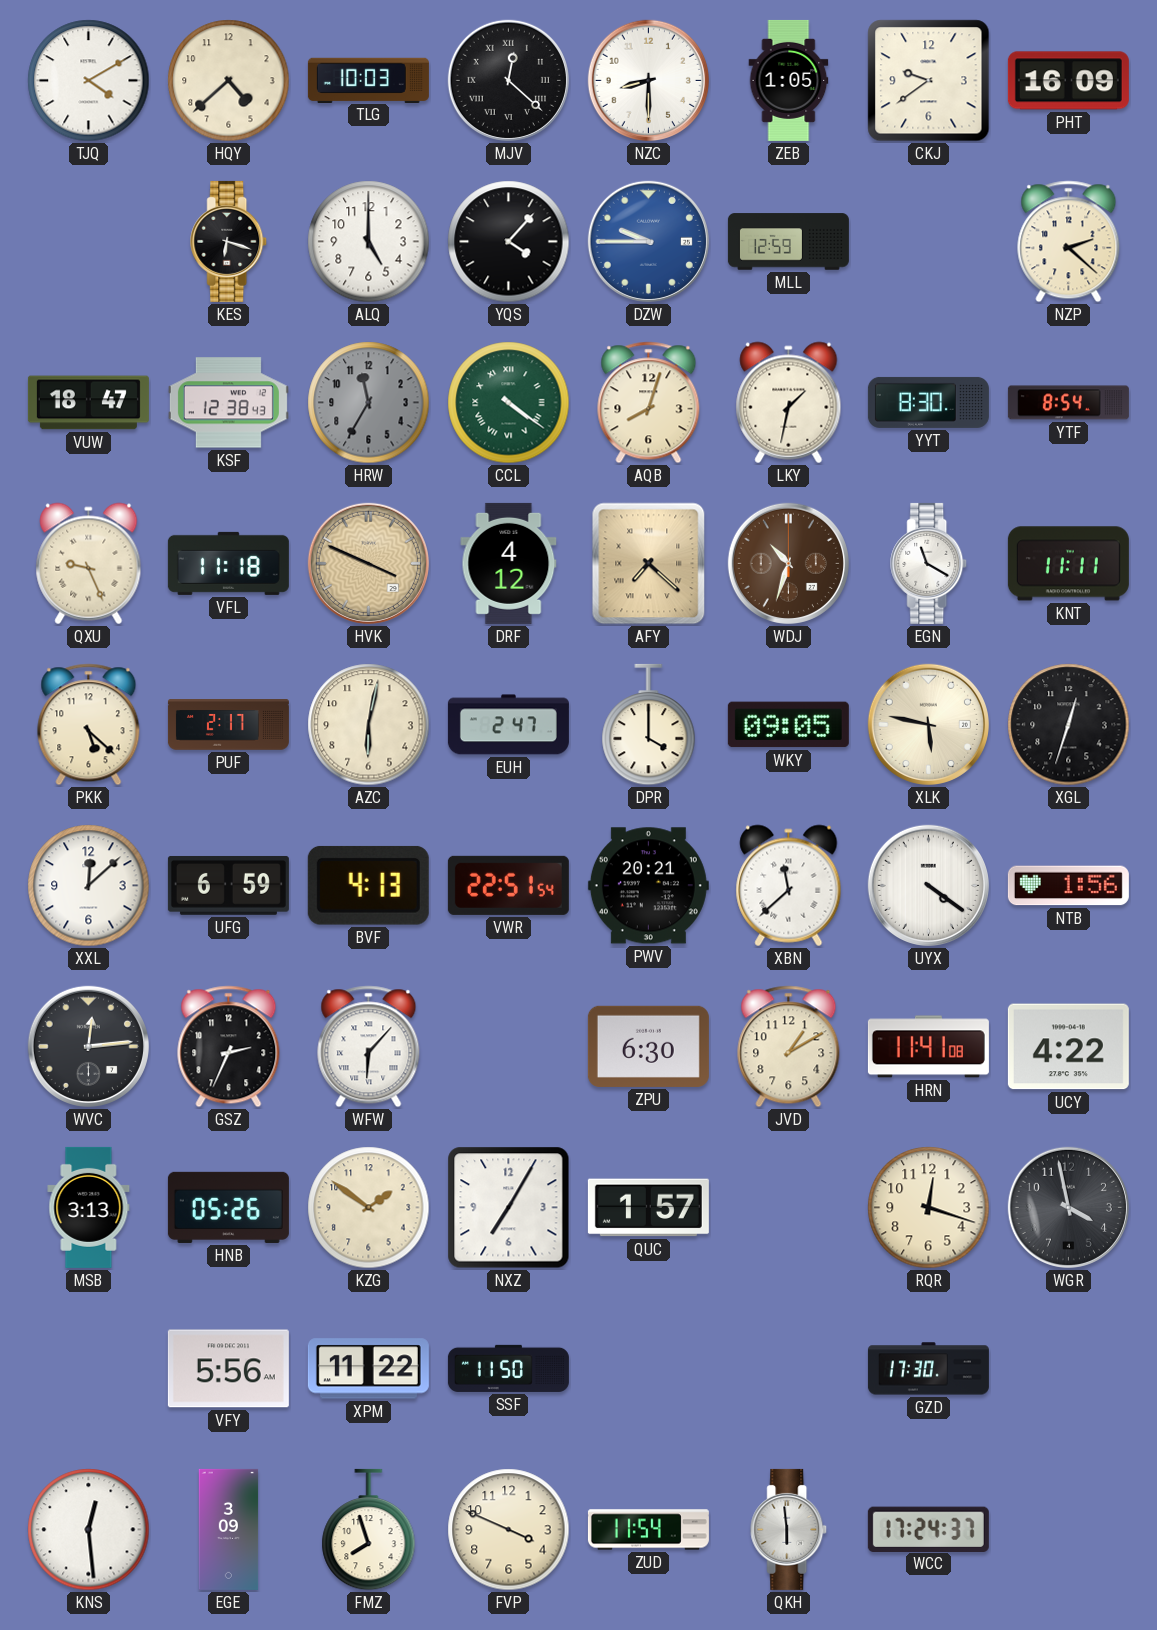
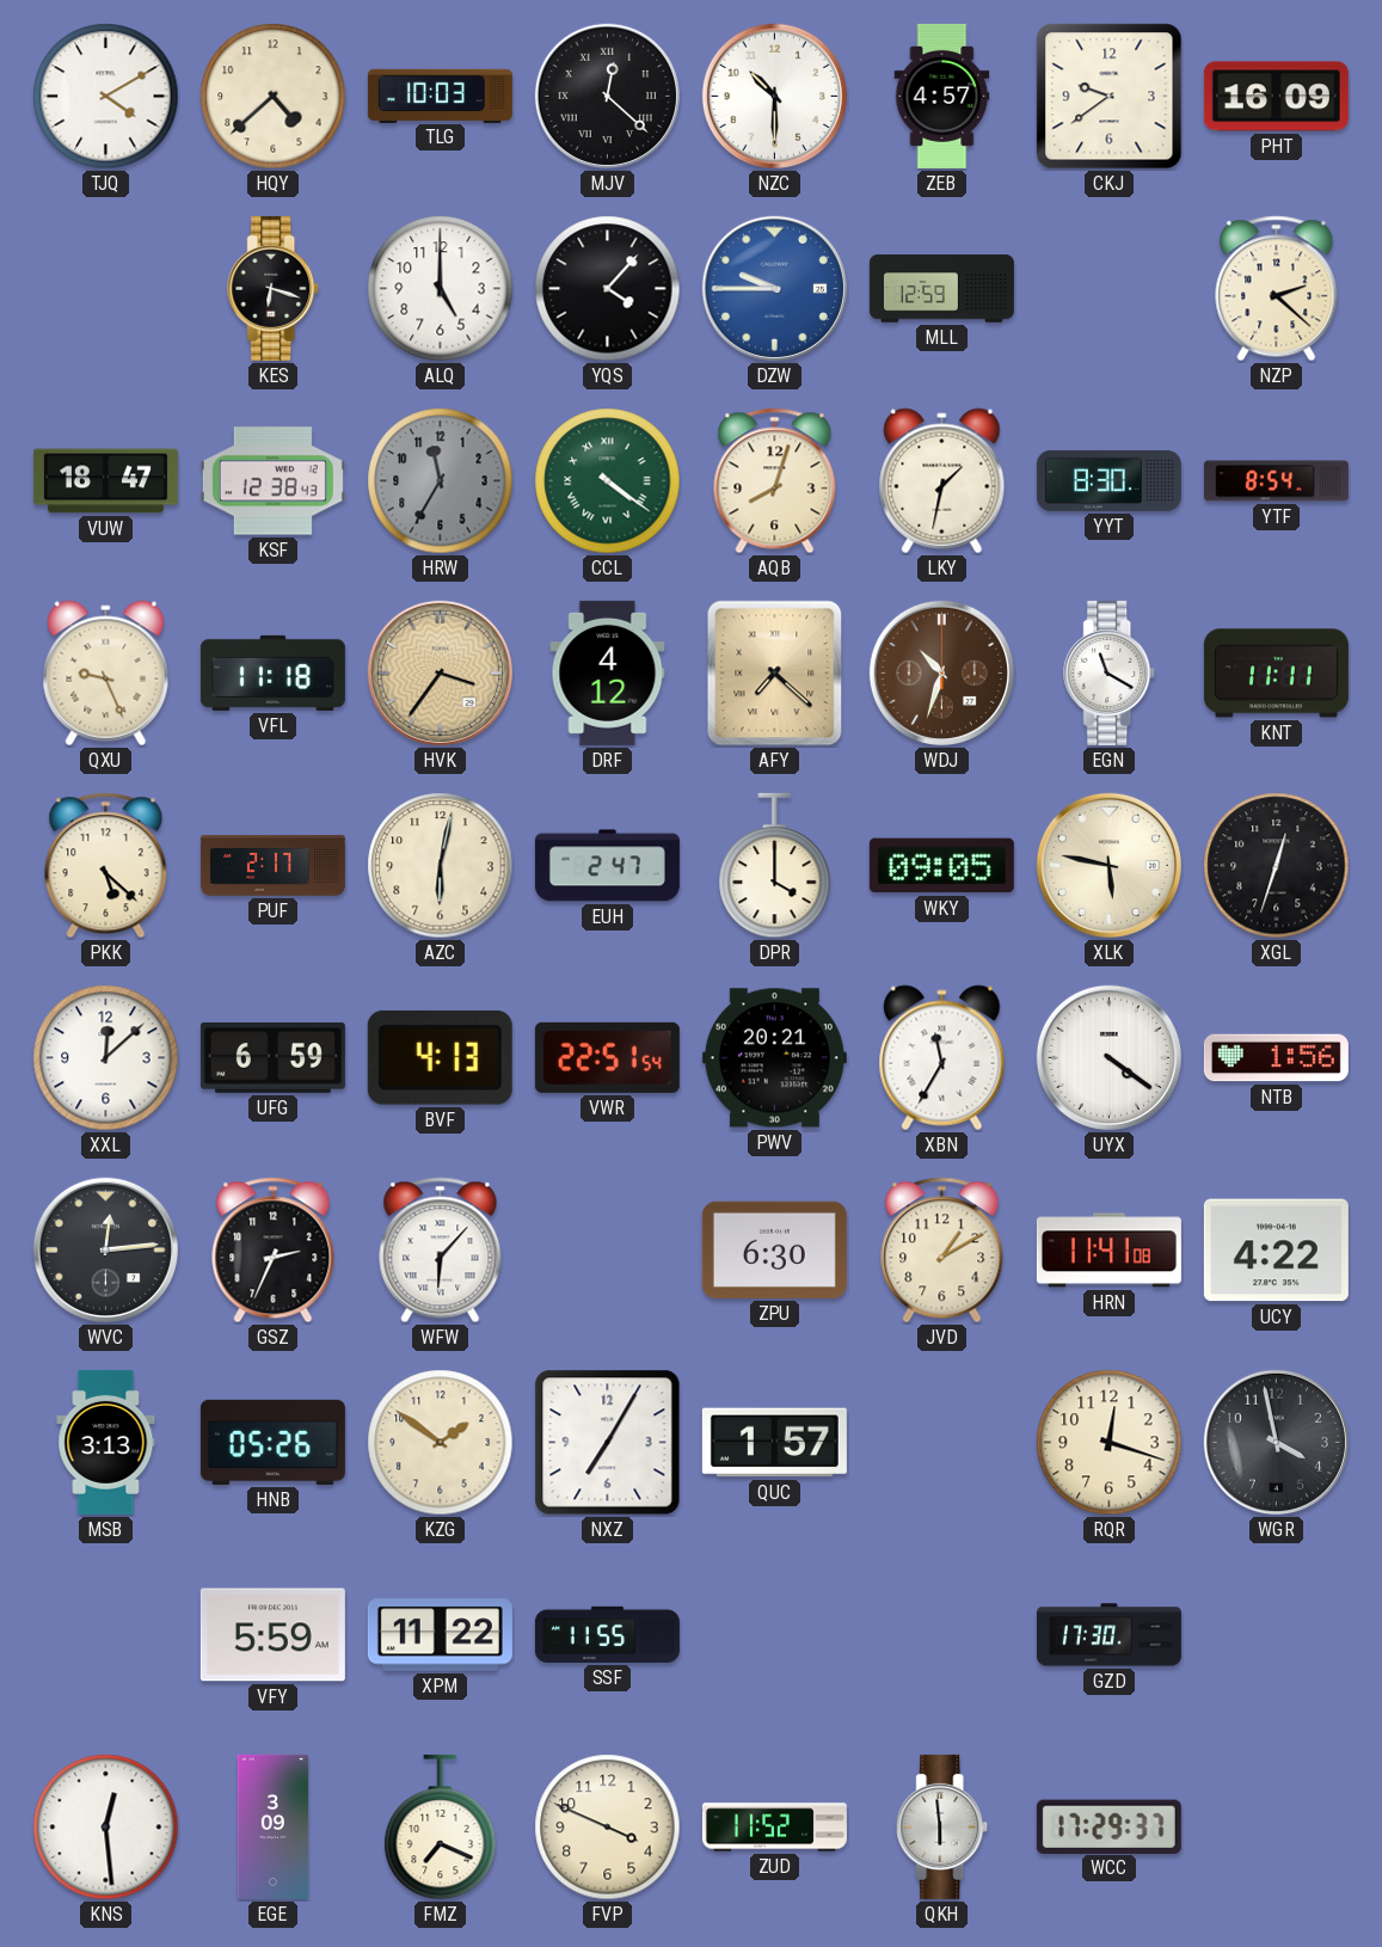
NZC: 8:30 -> 10:30 (774, 96)
ZEB: 1:05 -> 4:57 (942, 96)
HVK: 3:49 -> 3:36 (440, 672)
XBN: 11:38 -> 11:35 (942, 1058)
VFY: 5:56 -> 5:59 (272, 1635)
SSF: 11:50 -> 11:55 (607, 1634)
FMZ: 7:57 -> 7:19 (441, 1828)
ZUD: 11:54 -> 11:52 (774, 1828)
WCC: 17:24 -> 17:29 (1108, 1826)
